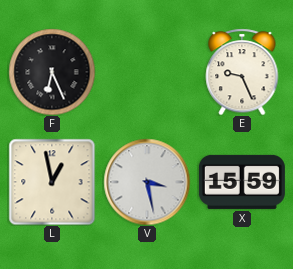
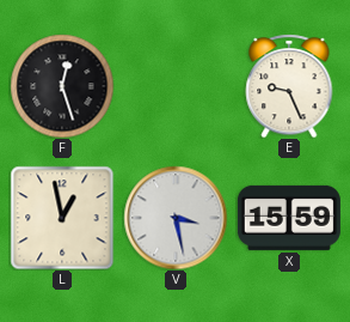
F: 6:26 -> 12:27 (62, 86)
